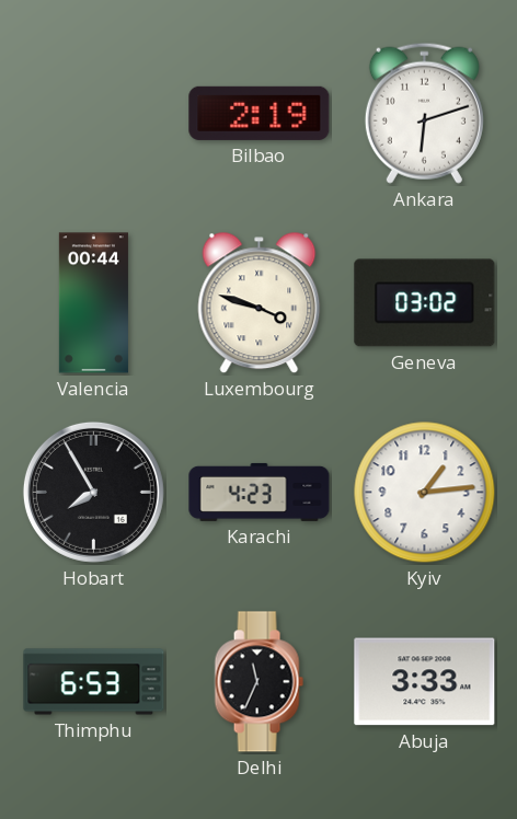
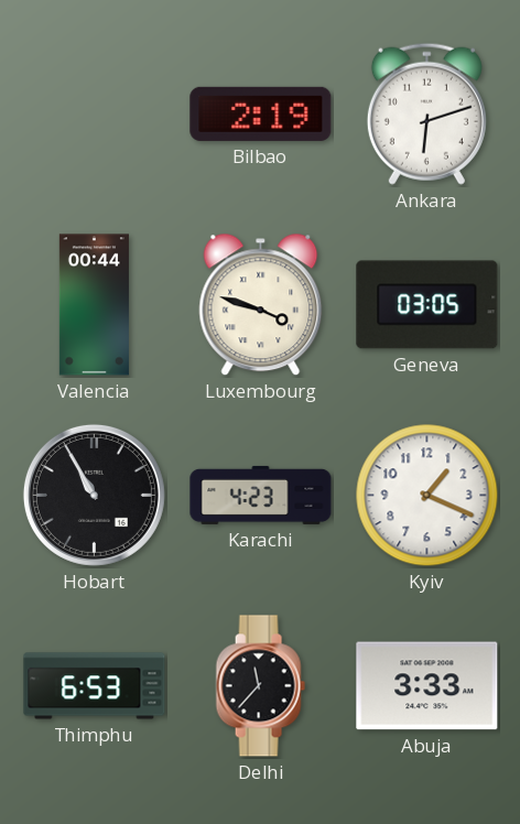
Geneva: 03:02 -> 03:05 (427, 305)
Hobart: 7:55 -> 10:55 (94, 495)
Kyiv: 1:14 -> 1:19 (427, 496)
Delhi: 11:34 -> 11:37 (260, 686)
